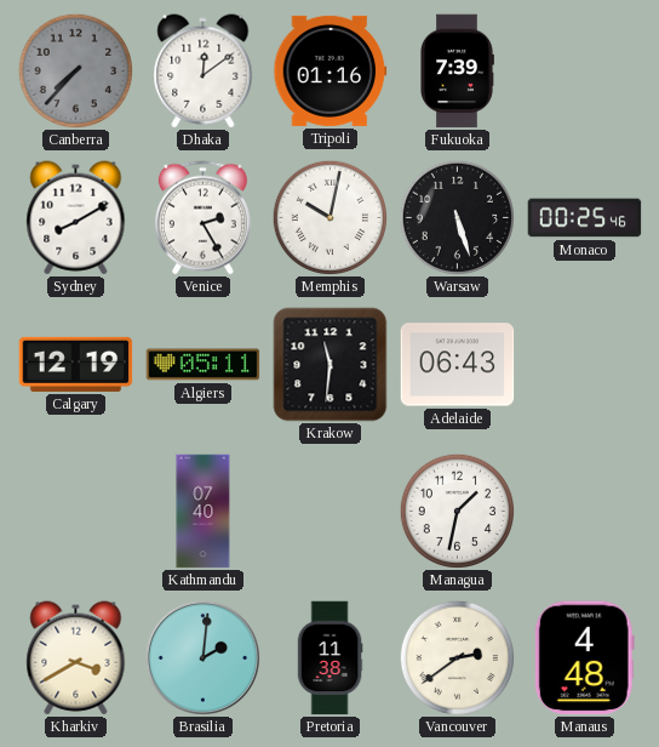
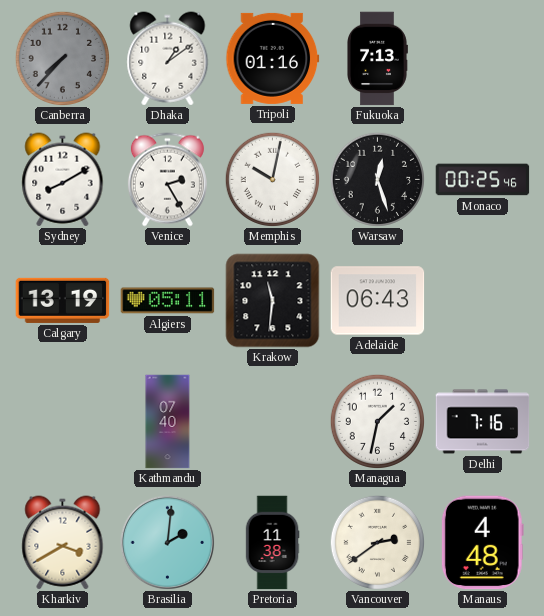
Dhaka: 12:09 -> 1:09 (168, 59)
Fukuoka: 7:39 -> 7:13 (378, 59)
Warsaw: 5:27 -> 12:27 (377, 179)
Calgary: 12:19 -> 13:19 (63, 300)
Delhi: none -> 7:16 (483, 422)
